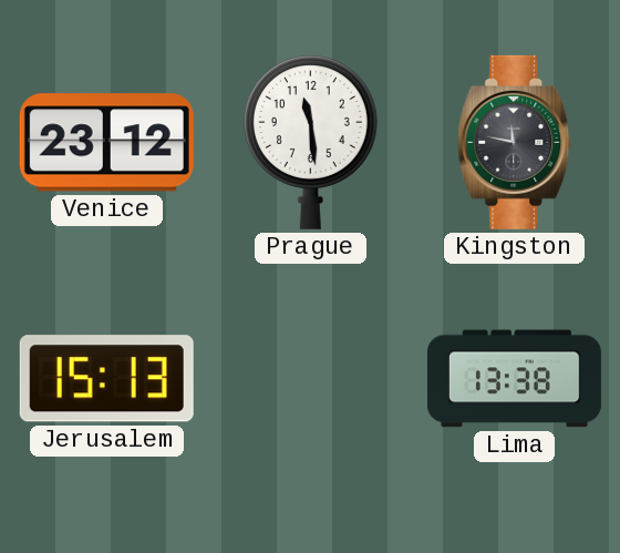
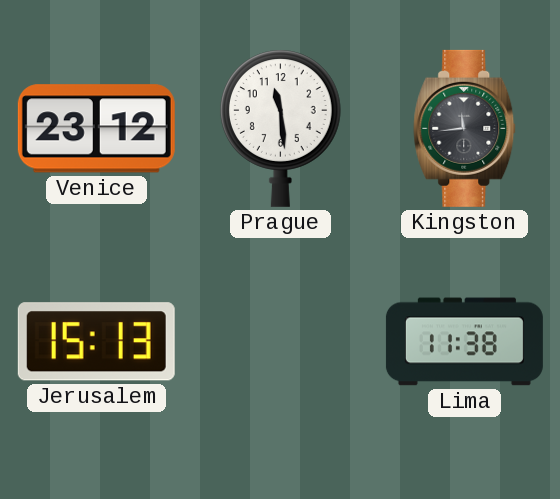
Kingston: 11:47 -> 11:44 (465, 128)
Lima: 13:38 -> 11:38 (464, 342)
